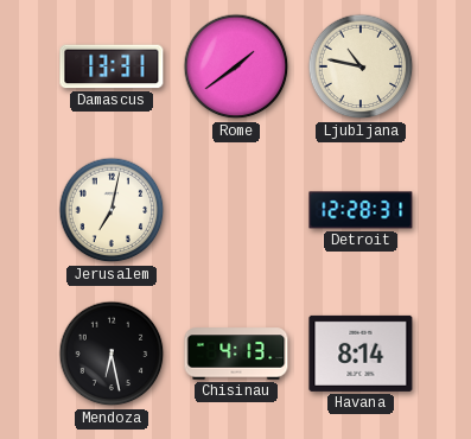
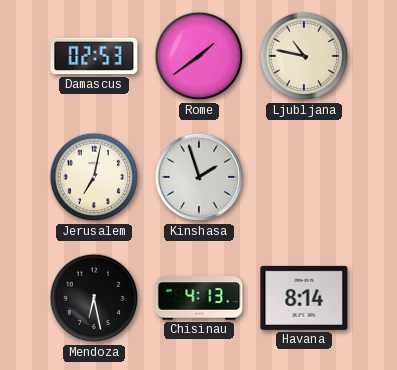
Damascus: 13:31 -> 02:53 (94, 56)
Kinshasa: none -> 1:57 (199, 177)
Detroit: 12:28 -> none (361, 210)
